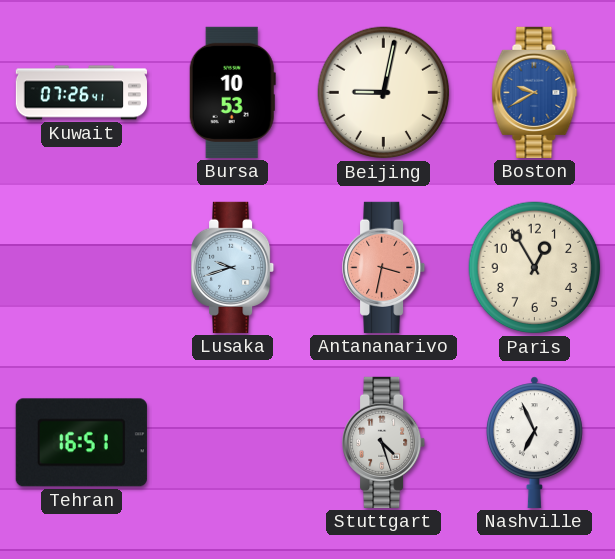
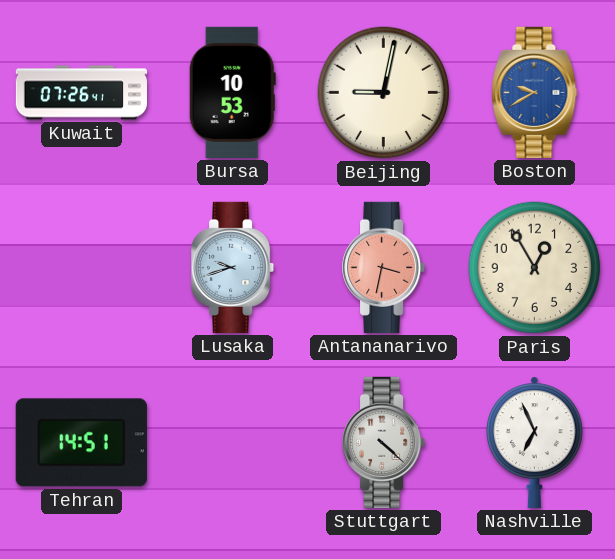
Tehran: 16:51 -> 14:51 (81, 443)
Stuttgart: 4:27 -> 4:22 (384, 442)
